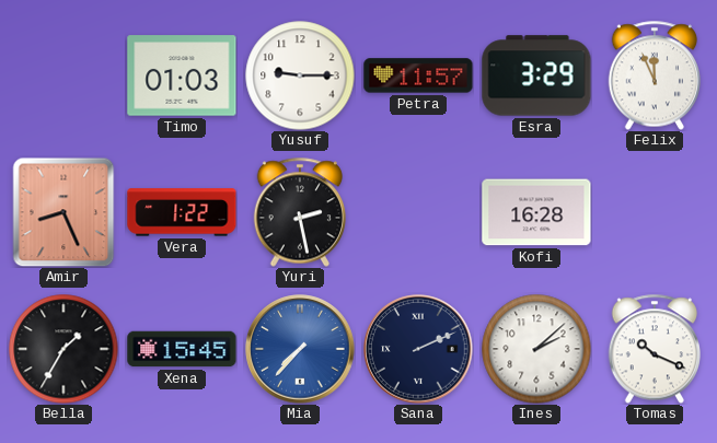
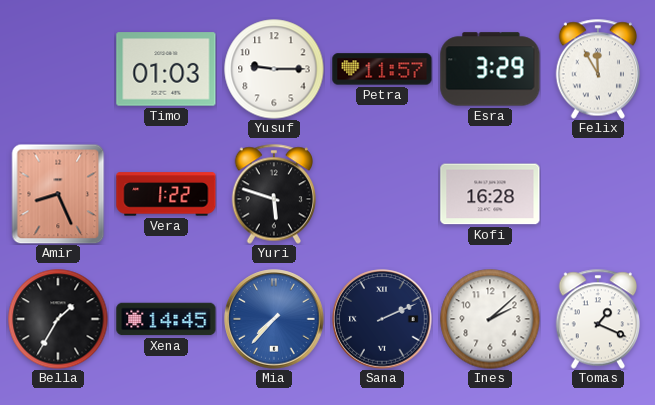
Felix: 11:56 -> 11:55 (598, 69)
Yuri: 2:28 -> 5:48 (274, 194)
Xena: 15:45 -> 14:45 (166, 319)
Tomas: 10:19 -> 1:19 (598, 319)
